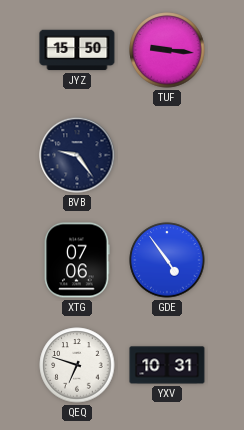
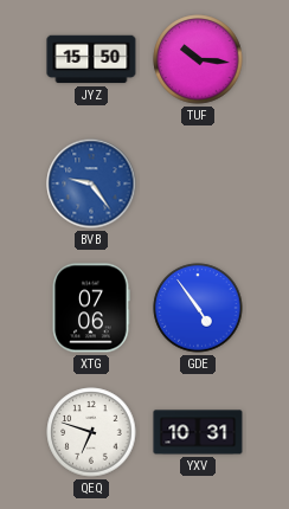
TUF: 9:16 -> 10:16 (198, 59)
BVB dial: navy -> blue (91, 183)
